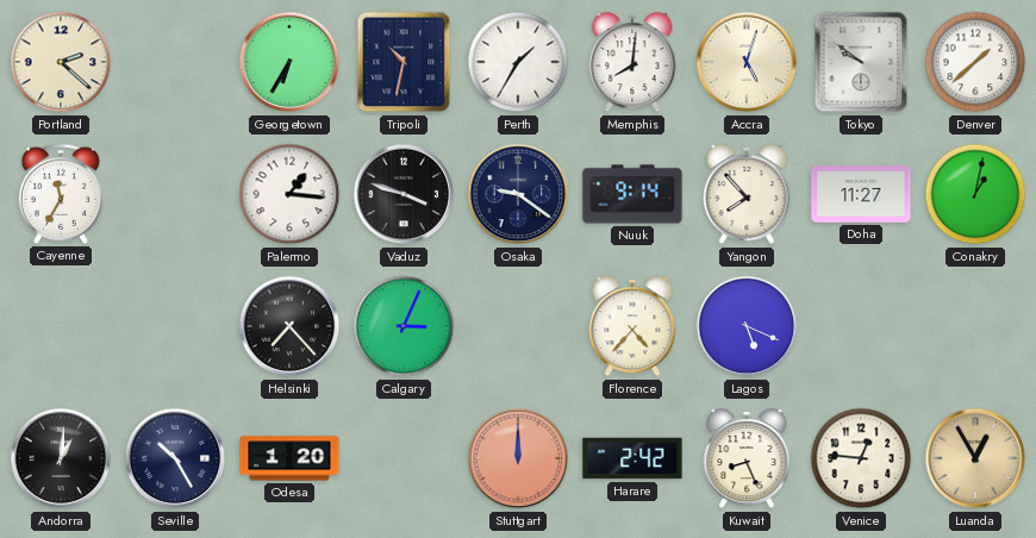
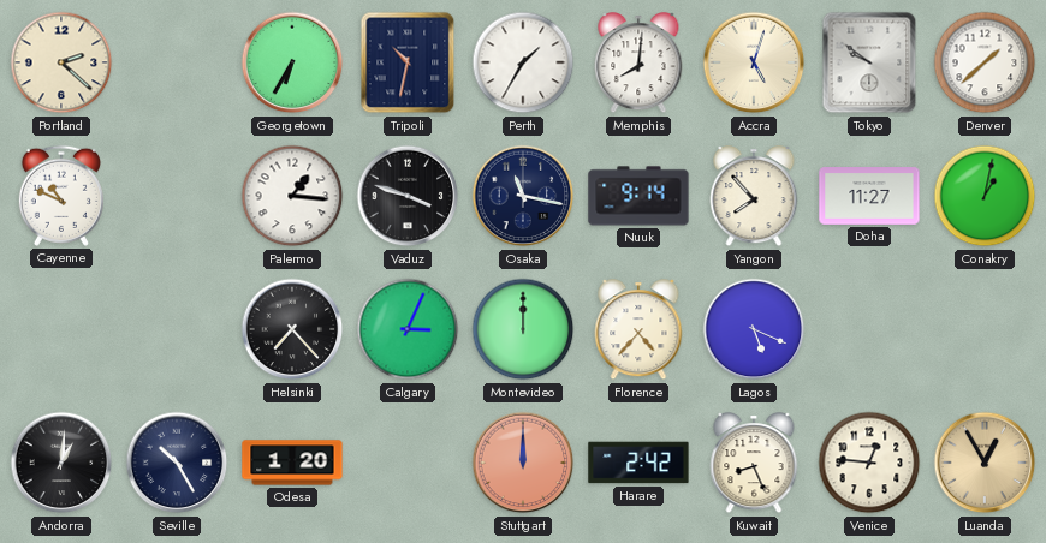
Cayenne: 11:35 -> 10:49 (61, 196)
Osaka: 9:21 -> 11:17 (523, 196)
Montevideo: none -> 12:00 (523, 329)
